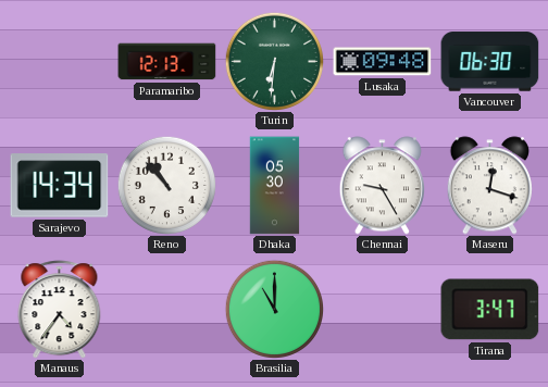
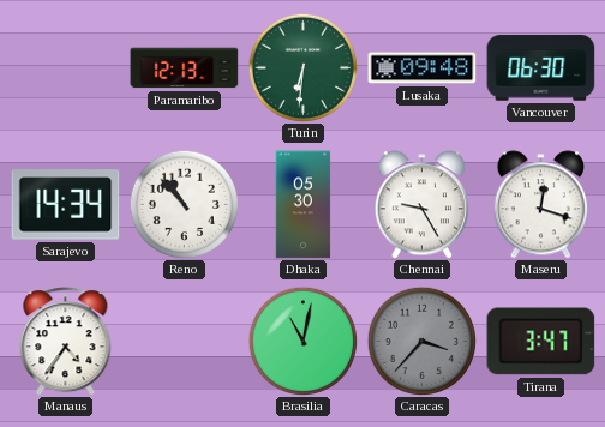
Brasilia: 11:00 -> 11:02 (302, 341)
Caracas: none -> 3:37 (421, 341)
